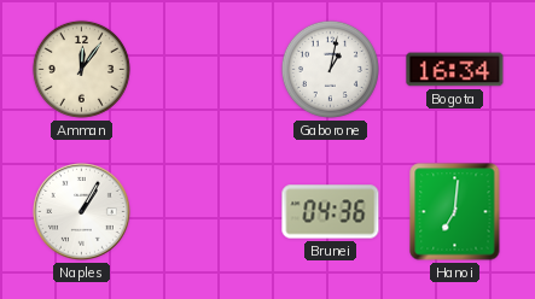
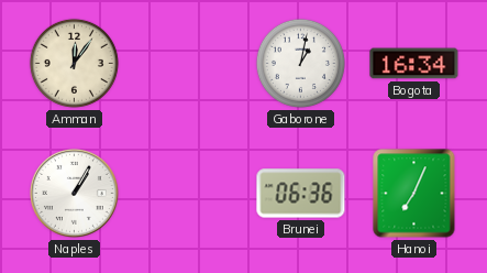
Brunei: 04:36 -> 06:36 (301, 194)
Hanoi: 7:01 -> 7:04 (414, 194)
